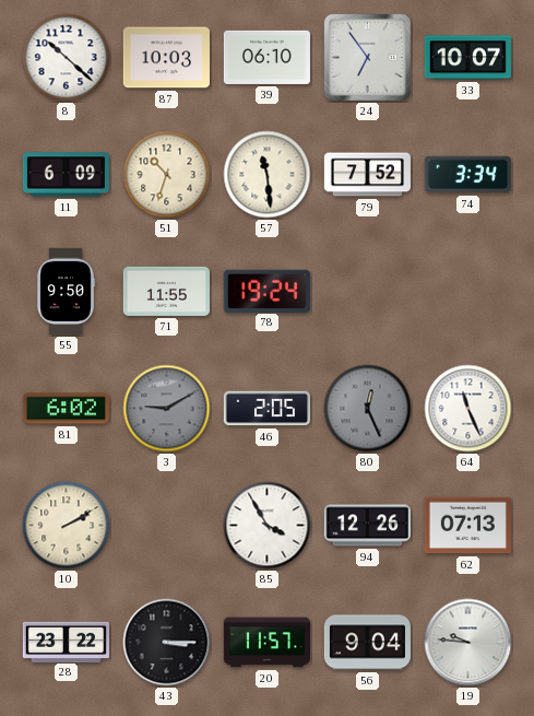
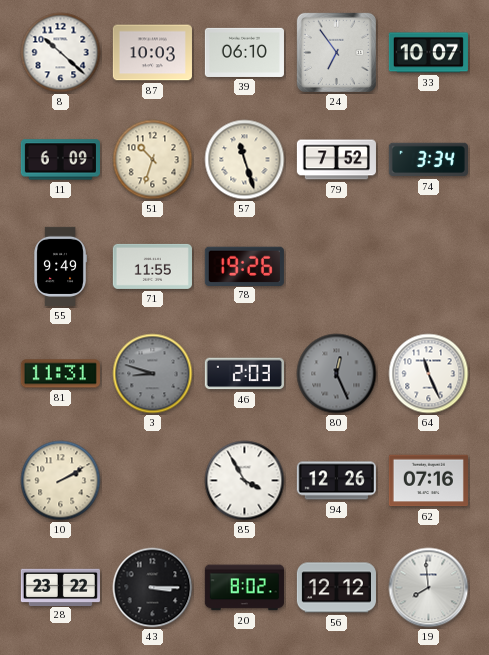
57: 11:29 -> 11:27 (245, 160)
55: 9:50 -> 9:49 (60, 266)
78: 19:24 -> 19:26 (244, 266)
81: 6:02 -> 11:31 (60, 374)
3: 9:10 -> 8:48 (153, 374)
46: 2:05 -> 2:03 (244, 374)
62: 07:13 -> 07:16 (428, 481)
20: 11:57 -> 8:02 (244, 588)
56: 9:04 -> 12:12 (336, 588)
19: 9:46 -> 7:59 (429, 588)
